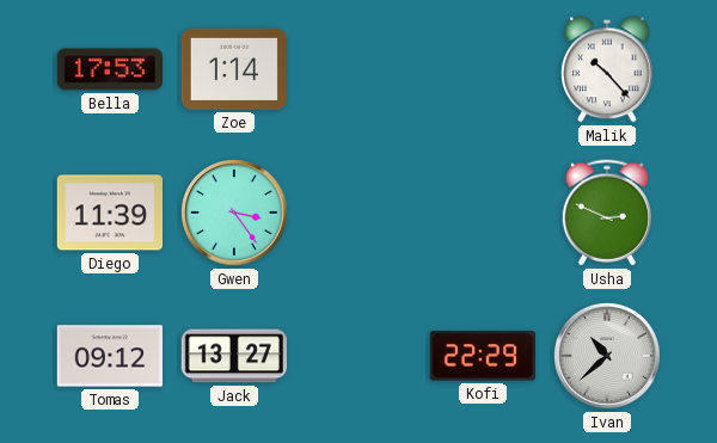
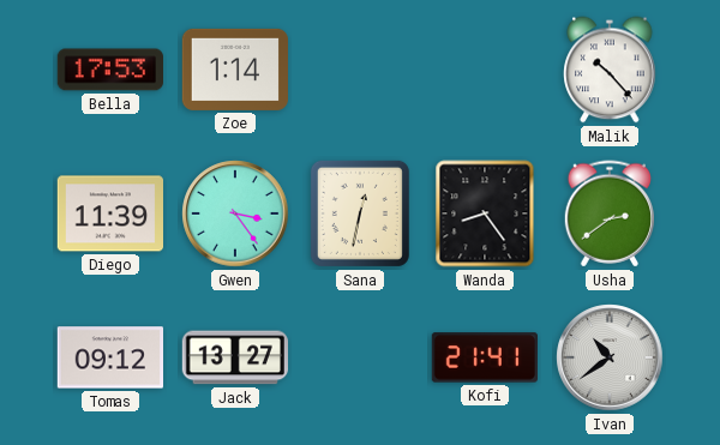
Sana: none -> 12:32 (360, 214)
Wanda: none -> 8:24 (485, 214)
Usha: 2:49 -> 2:39 (608, 214)
Kofi: 22:29 -> 21:41 (484, 357)
Ivan: 10:38 -> 10:39 (610, 357)
